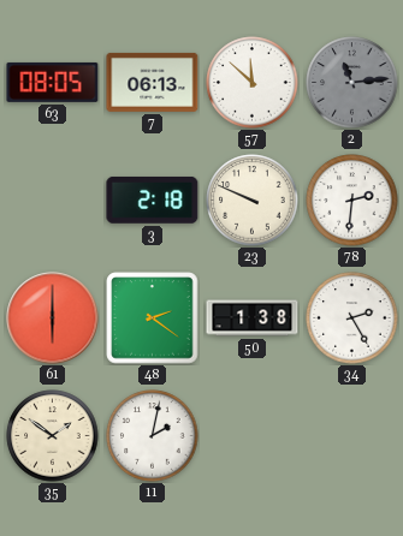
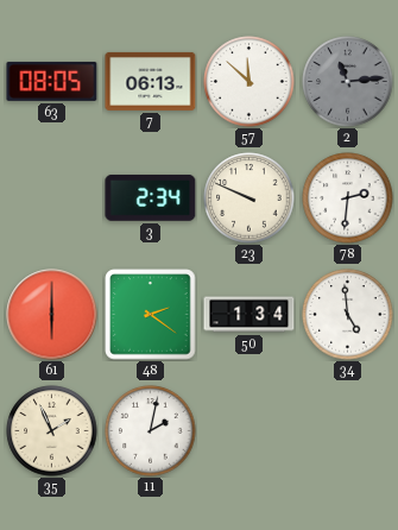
3: 2:18 -> 2:34 (151, 197)
50: 1:38 -> 1:34 (249, 315)
34: 2:25 -> 4:59 (348, 315)
35: 1:51 -> 1:56 (52, 431)
